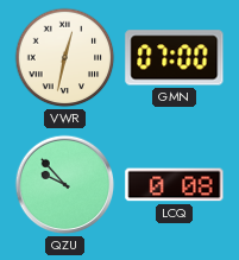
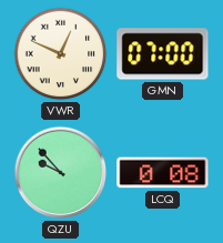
VWR: 12:32 -> 12:49 (61, 54)
